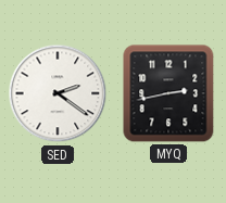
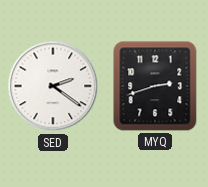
MYQ: 2:43 -> 2:42 (155, 86)
